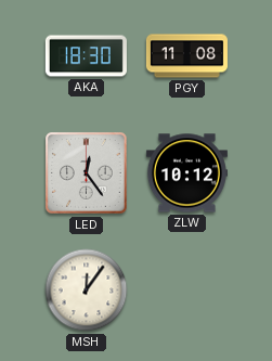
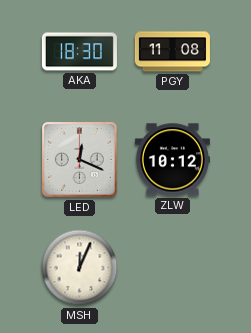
LED: 12:24 -> 12:19 (80, 160)
MSH: 12:06 -> 12:04 (80, 268)
